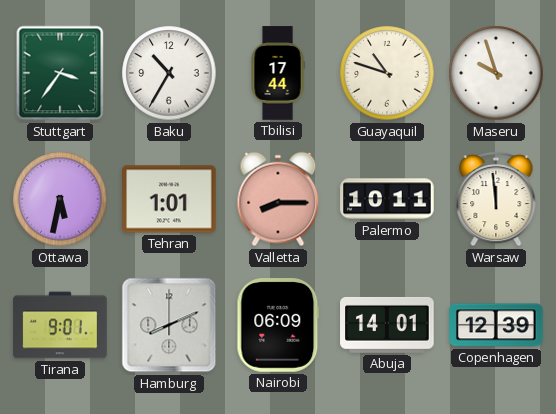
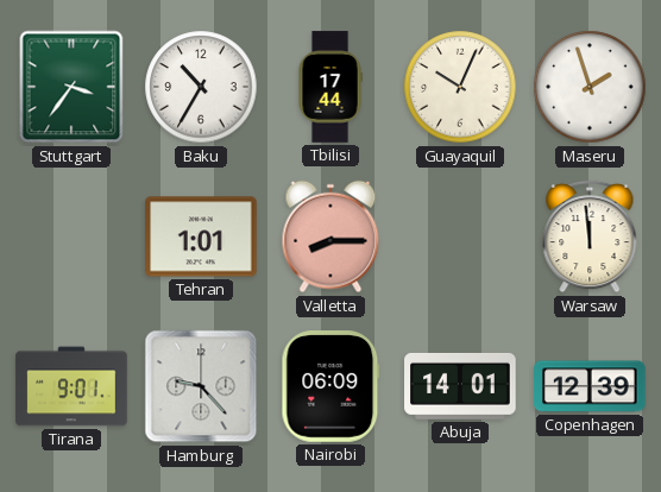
Guayaquil: 10:48 -> 10:04 (460, 87)
Maseru: 9:57 -> 1:57 (590, 87)
Ottawa: 5:32 -> none (60, 199)
Palermo: 10:11 -> none (387, 199)
Hamburg: 8:11 -> 9:23 (201, 386)
